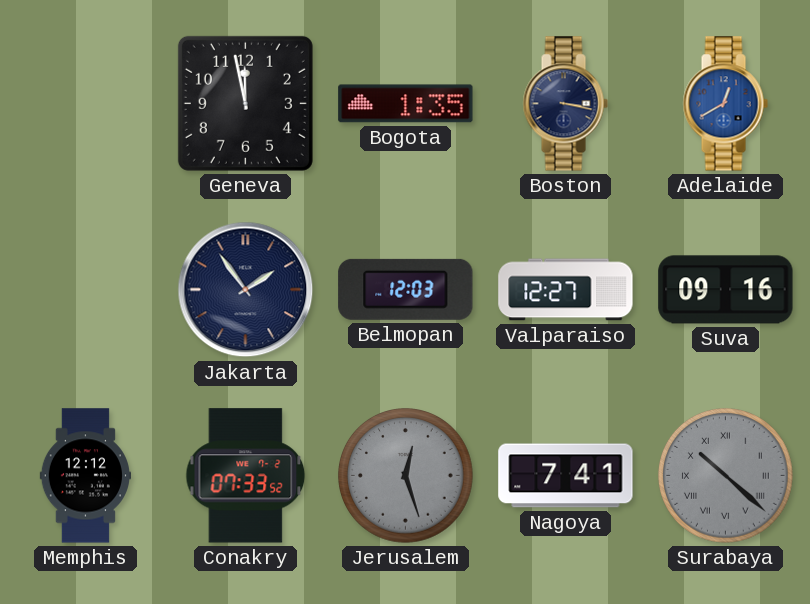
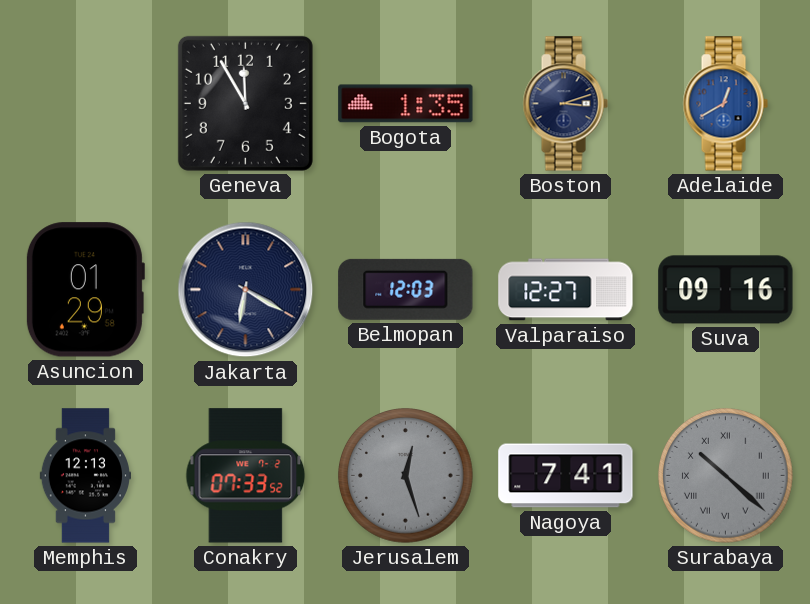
Geneva: 11:58 -> 11:55 (245, 103)
Boston: 3:17 -> 3:12 (565, 104)
Asuncion: none -> 01:29 (85, 290)
Jakarta: 1:54 -> 6:20 (246, 290)
Memphis: 12:12 -> 12:13 (85, 476)
